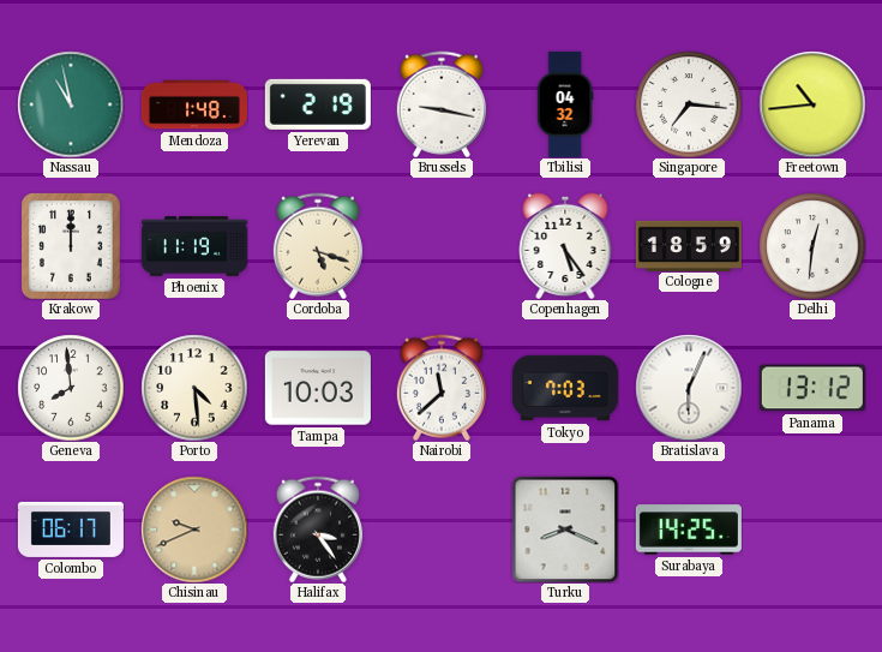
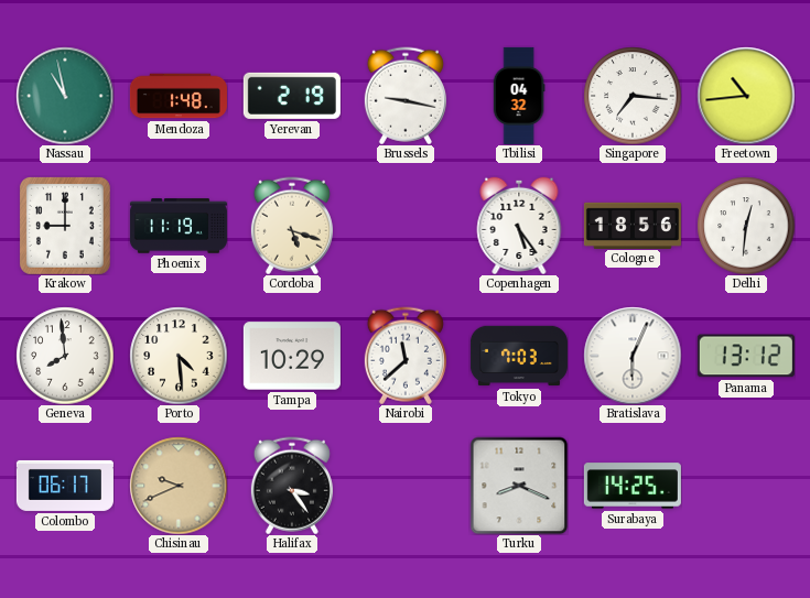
Krakow: 12:00 -> 9:00 (65, 226)
Cologne: 18:59 -> 18:56 (633, 225)
Tampa: 10:03 -> 10:29 (292, 356)
